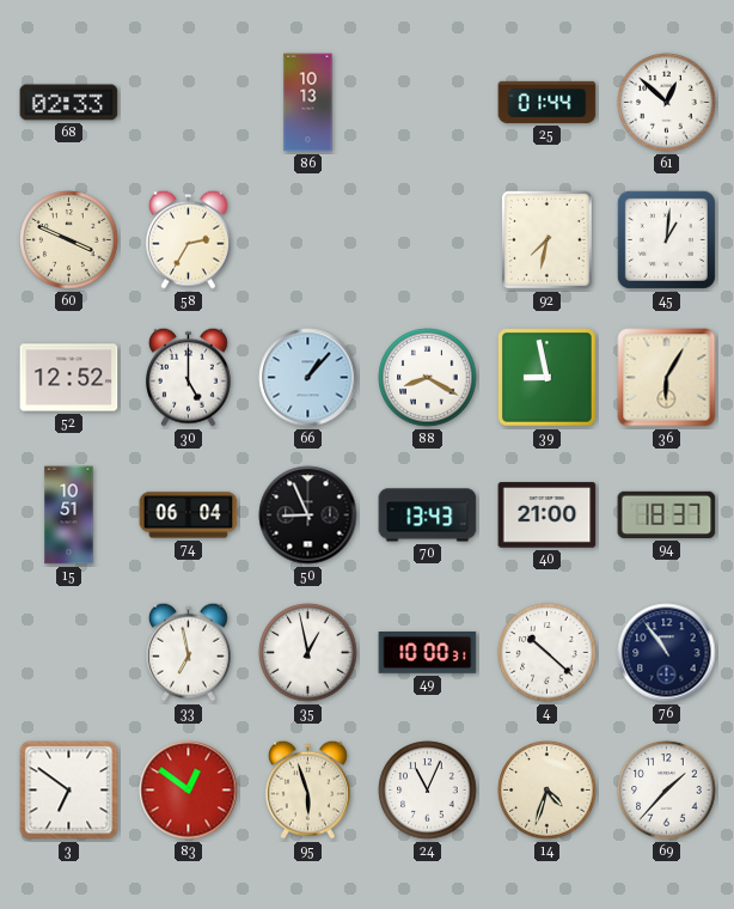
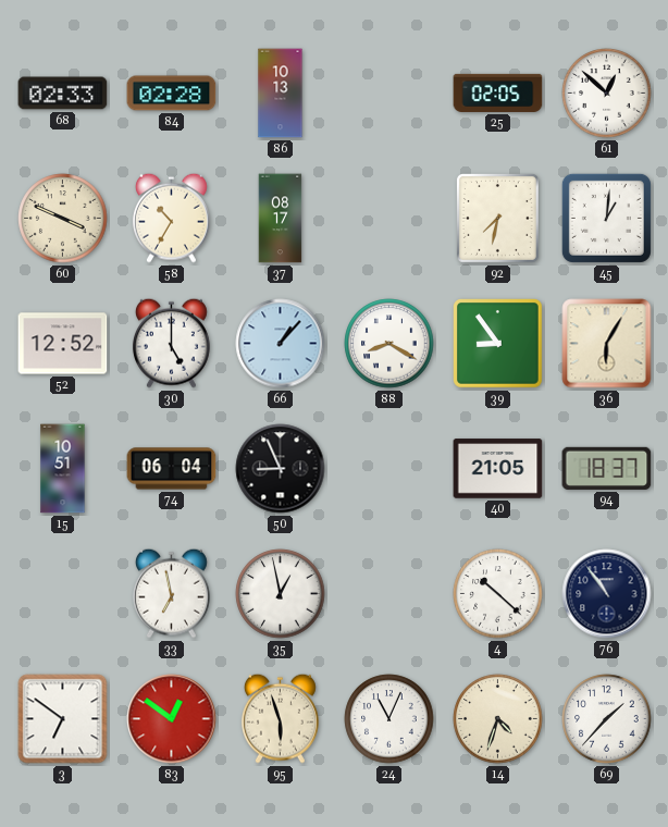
84: none -> 02:28 (172, 94)
25: 01:44 -> 02:05 (498, 92)
58: 2:35 -> 10:35 (171, 218)
37: none -> 08:17 (281, 219)
39: 8:58 -> 8:54 (498, 344)
70: 13:43 -> none (428, 515)
40: 21:00 -> 21:05 (498, 469)
49: 10:00 -> none (428, 653)
